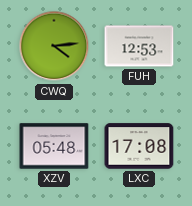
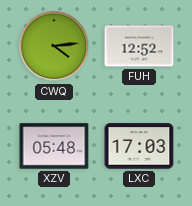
FUH: 12:53 -> 12:52 (139, 46)
LXC: 17:08 -> 17:03 (139, 146)
